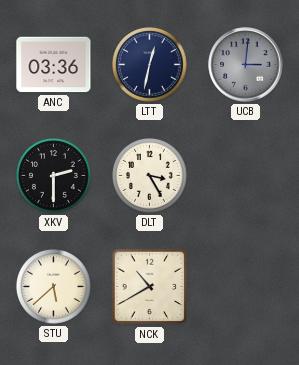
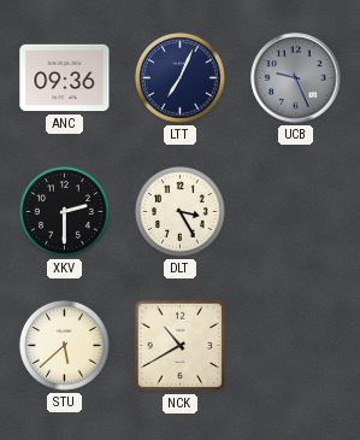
ANC: 03:36 -> 09:36 (65, 78)
LTT: 12:32 -> 7:04 (181, 78)
UCB: 3:01 -> 9:26 (296, 78)
